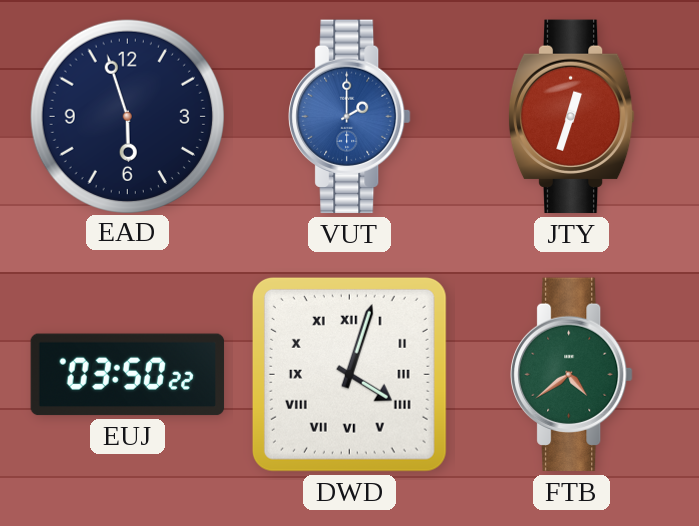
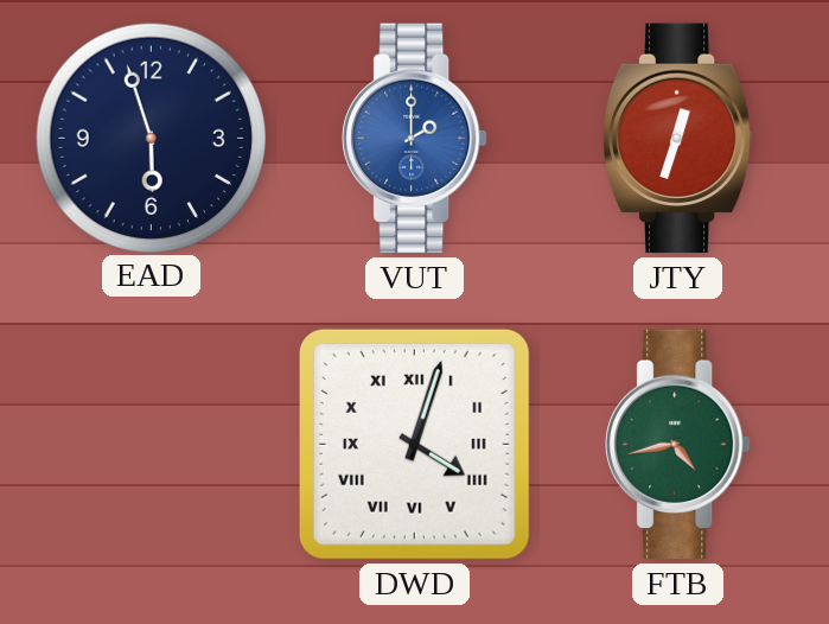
EUJ: 03:50 -> none (128, 375)
FTB: 4:39 -> 4:43 (678, 445)
